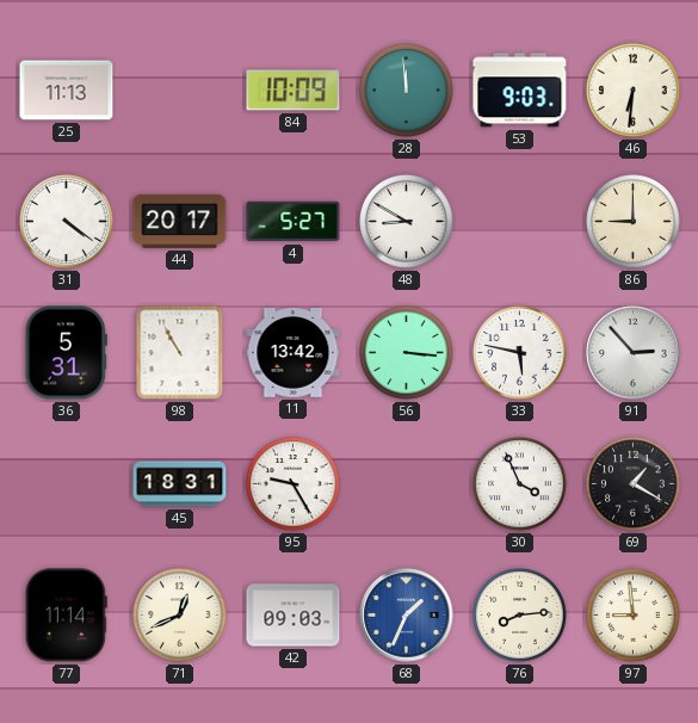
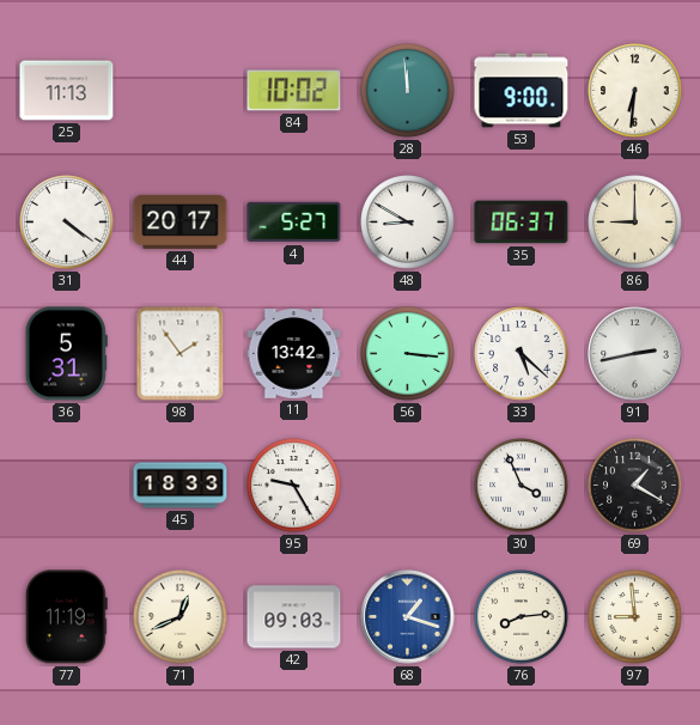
84: 10:09 -> 10:02 (294, 91)
53: 9:03 -> 9:00 (522, 91)
35: none -> 06:37 (522, 223)
98: 10:55 -> 1:54 (181, 354)
33: 5:47 -> 5:22 (522, 354)
91: 2:53 -> 2:43 (635, 354)
45: 18:31 -> 18:33 (181, 486)
77: 11:14 -> 11:19 (66, 617)
68: 1:34 -> 1:18 (408, 617)
